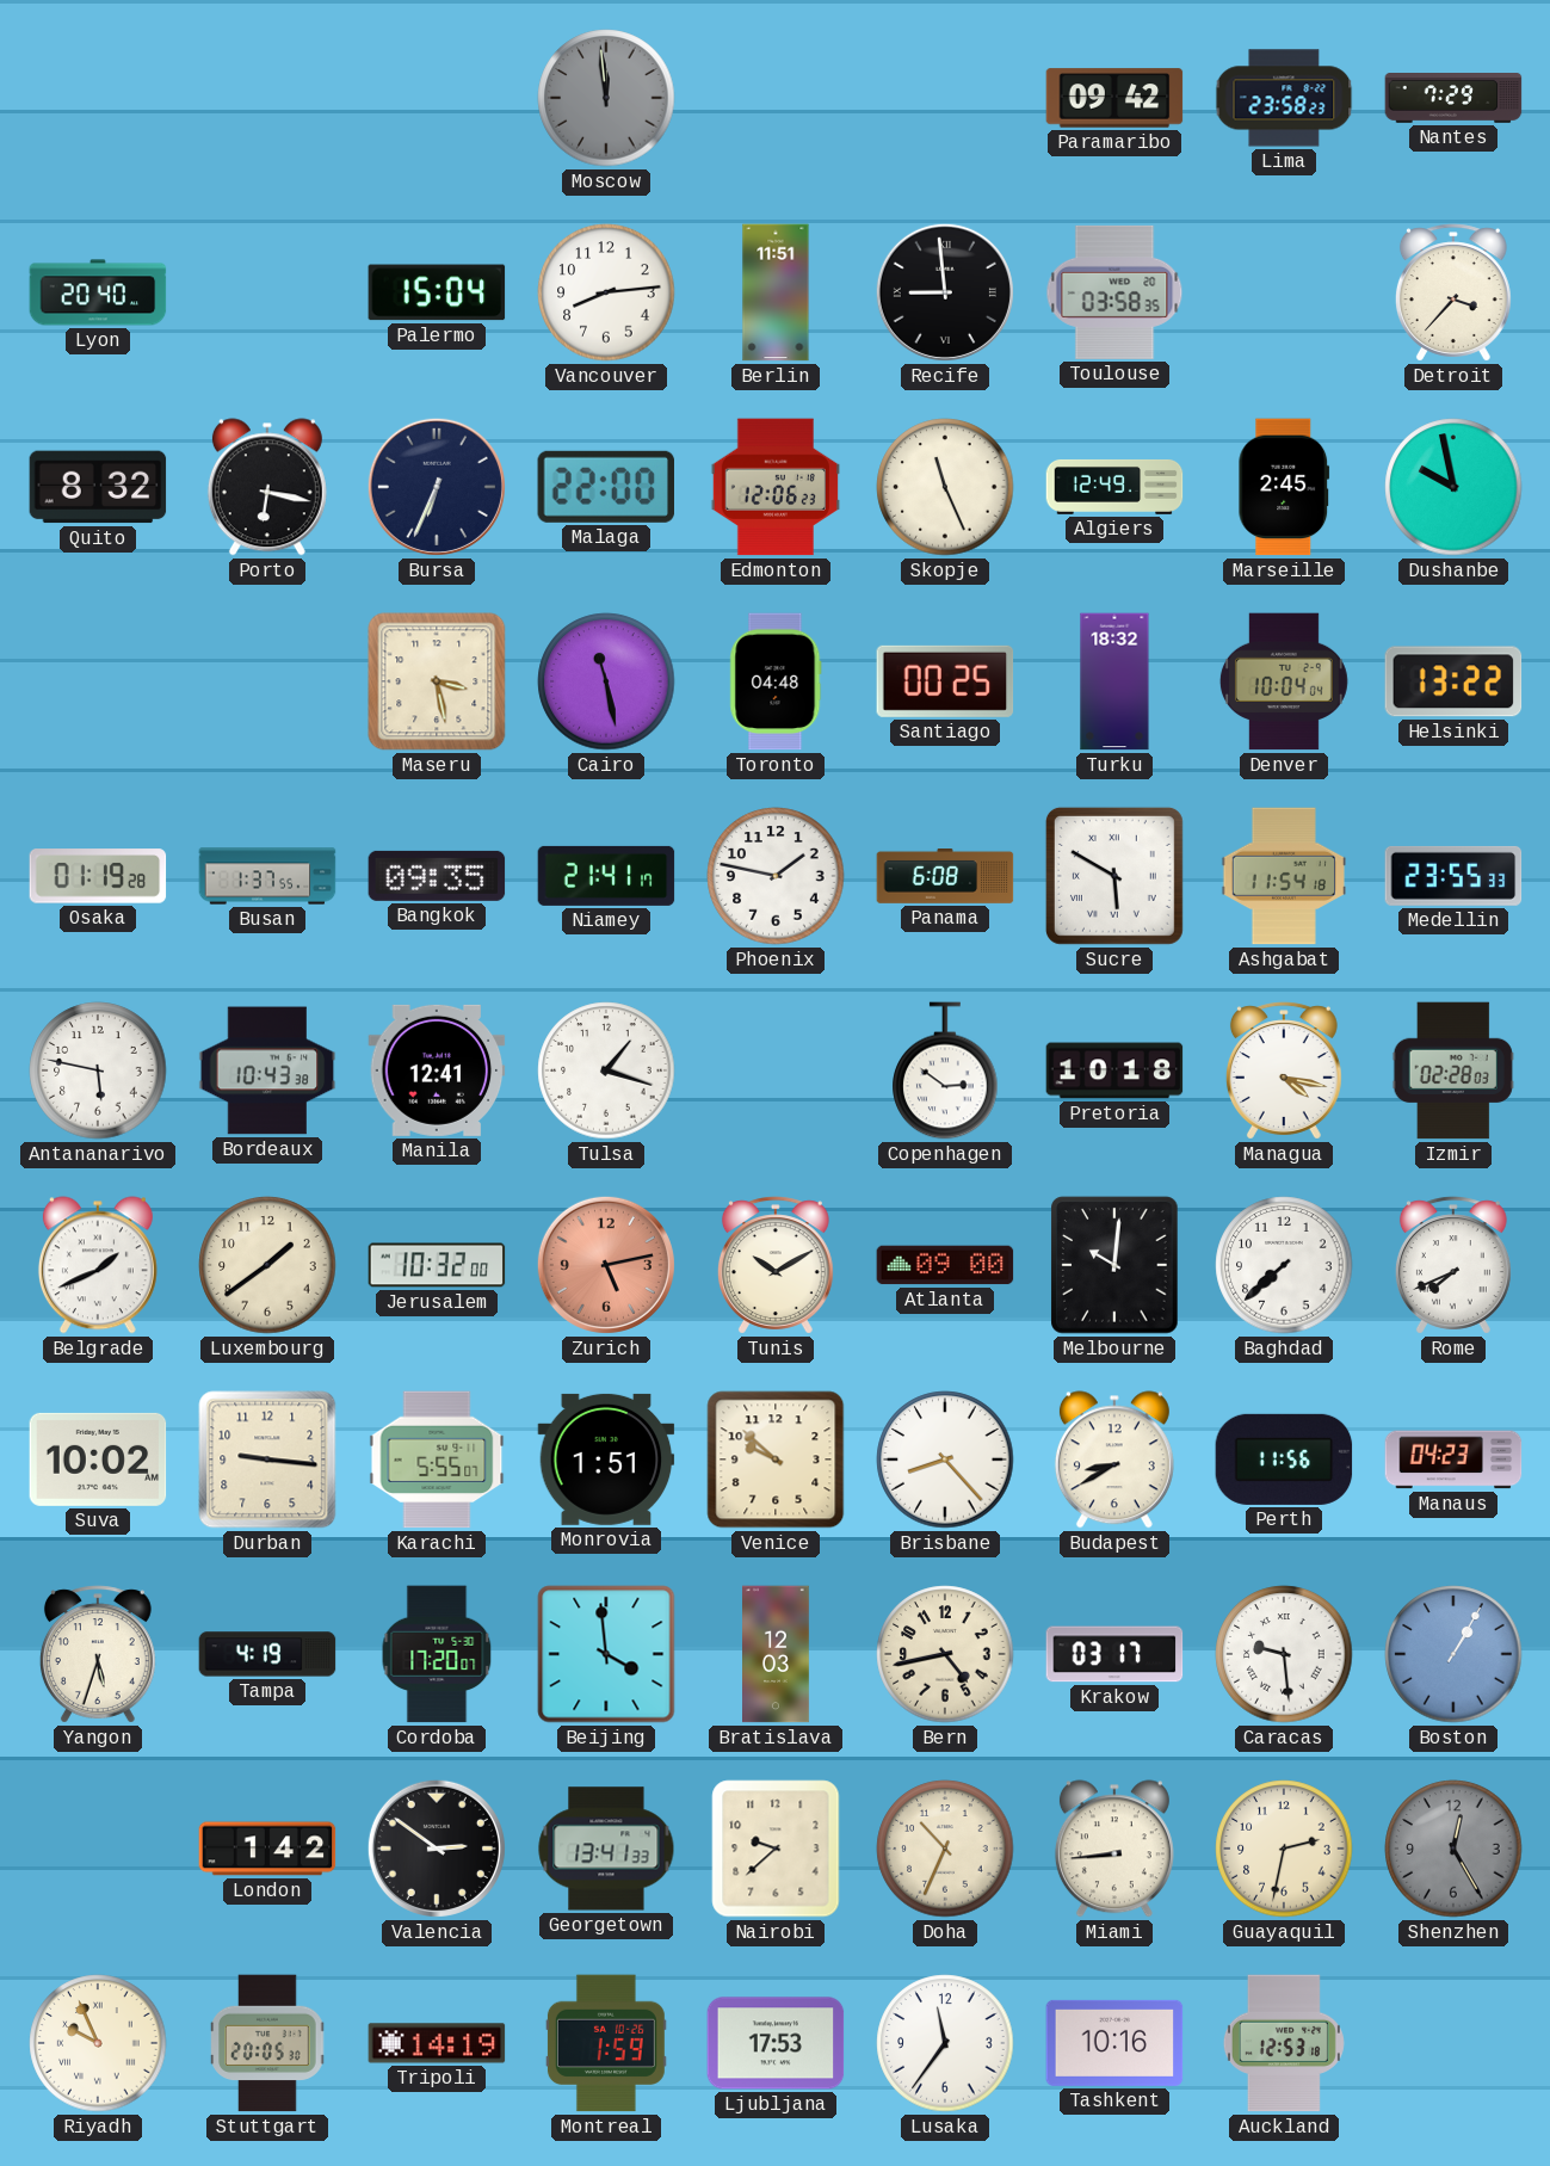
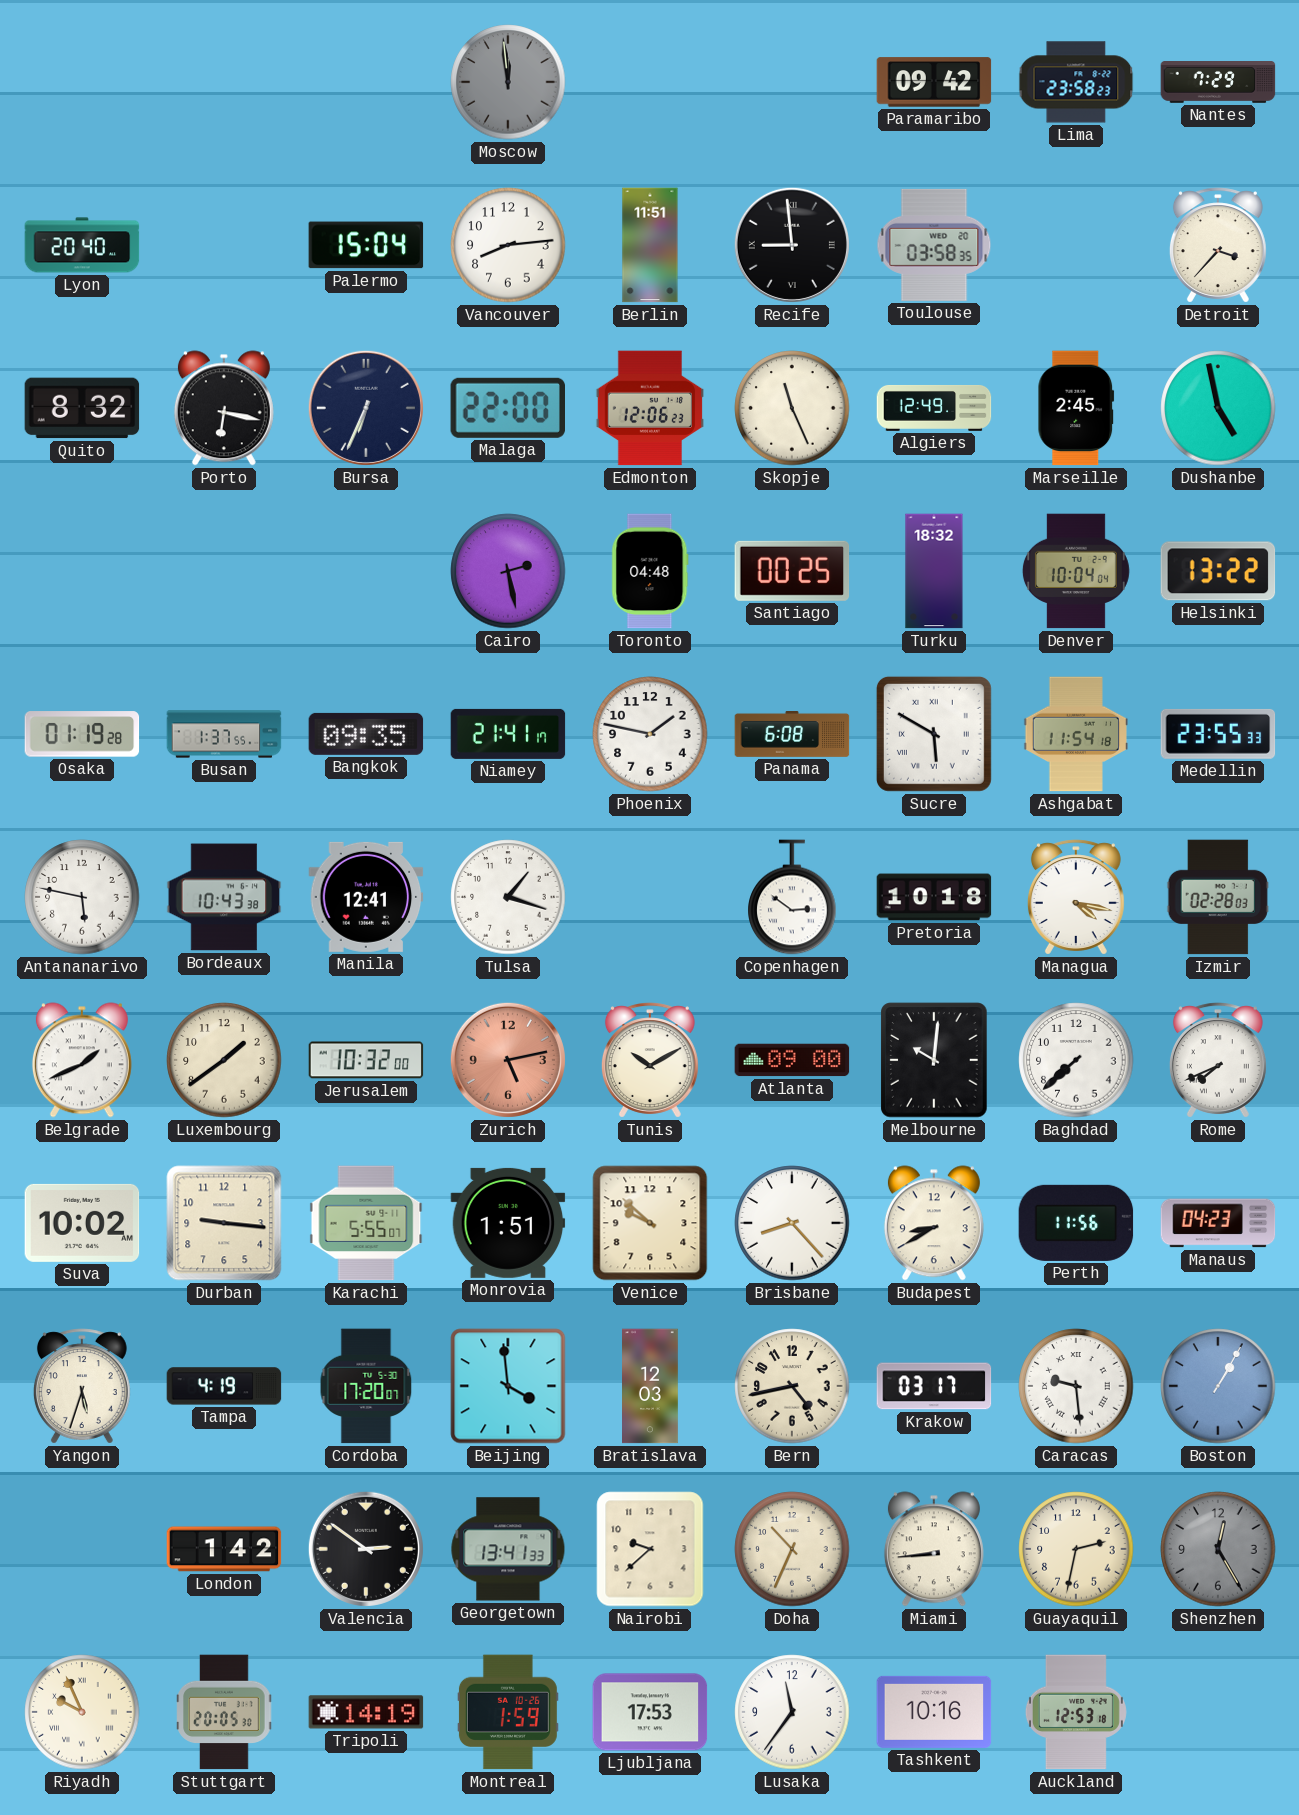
Dushanbe: 9:58 -> 4:58 (1218, 408)
Maseru: 3:28 -> none (437, 681)
Cairo: 11:28 -> 2:28 (508, 571)
